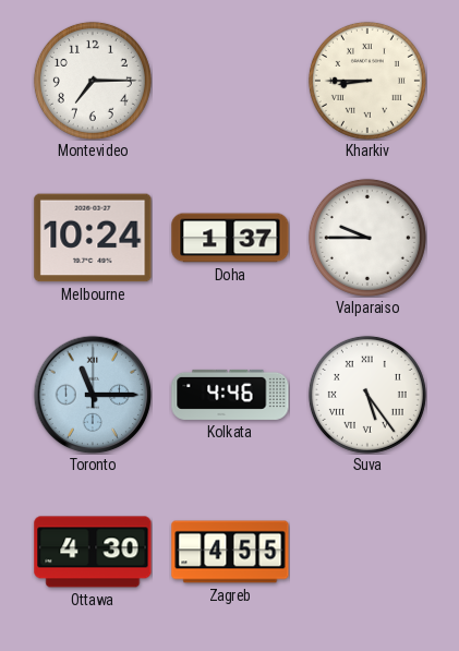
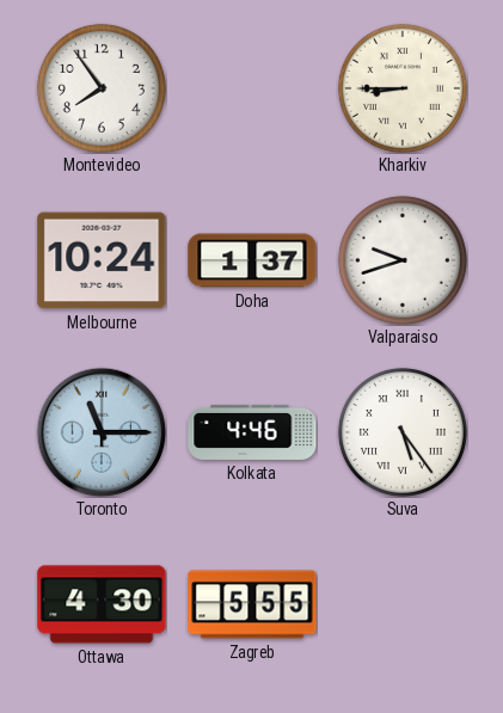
Montevideo: 7:15 -> 7:54 (102, 88)
Valparaiso: 9:45 -> 9:42 (403, 260)
Zagreb: 4:55 -> 5:55 (252, 604)
